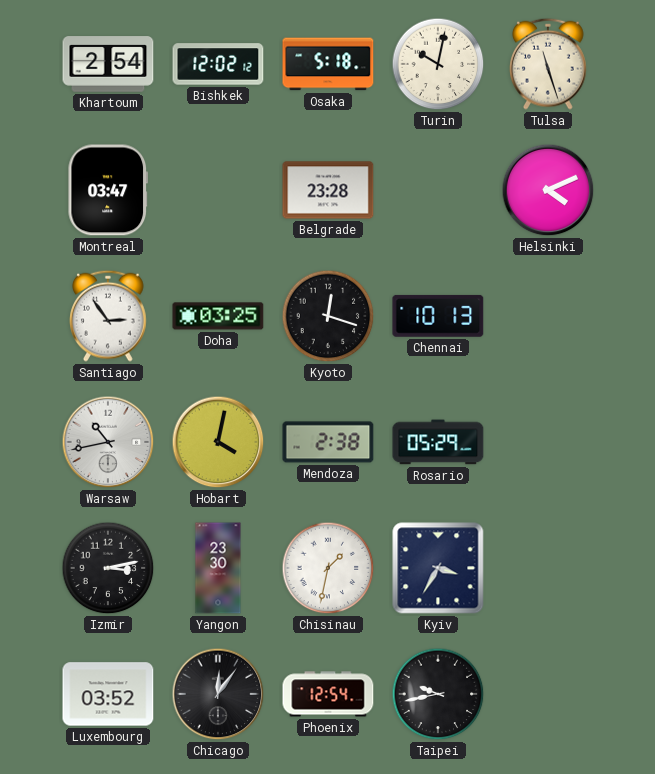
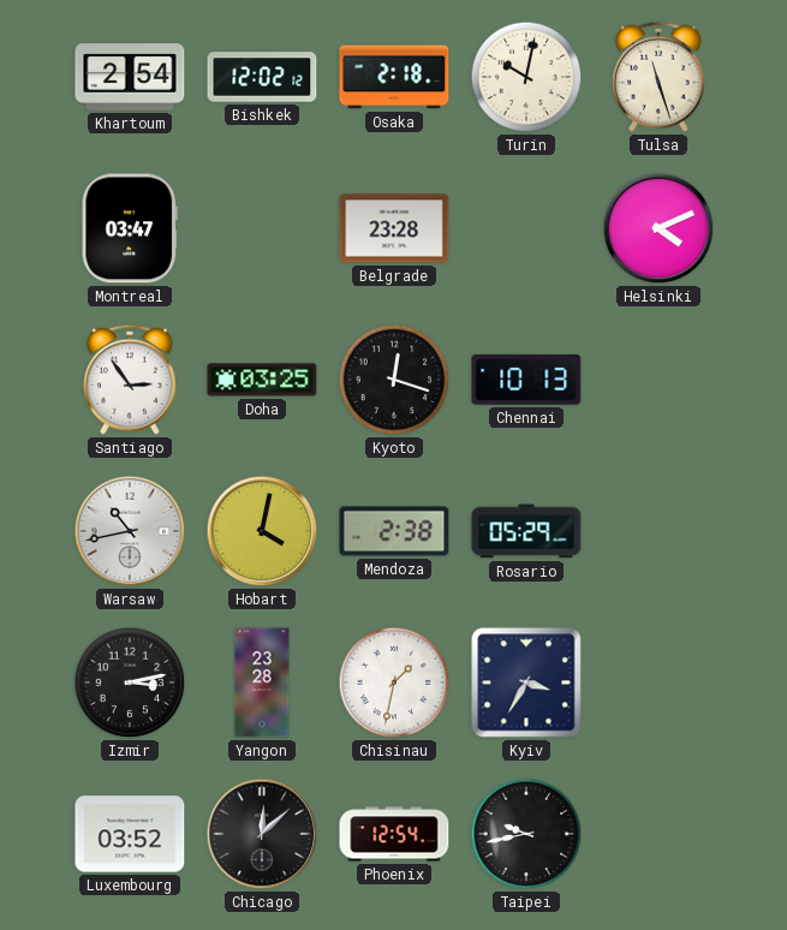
Osaka: 5:18 -> 2:18 (394, 77)
Yangon: 23:30 -> 23:28 (262, 682)
Chicago: 12:06 -> 12:08 (262, 834)
